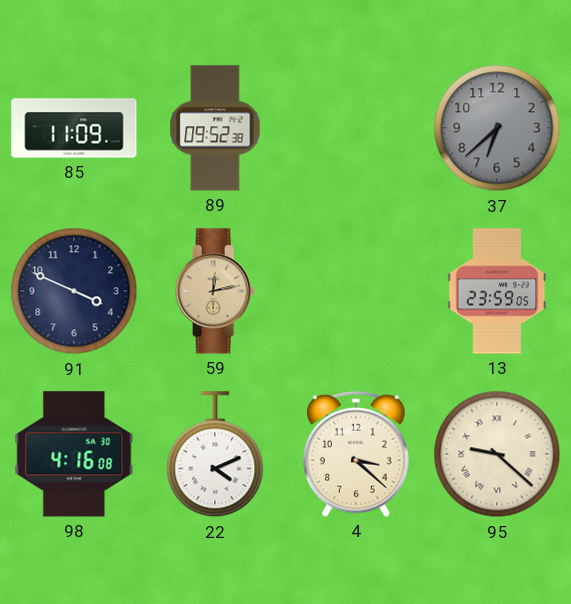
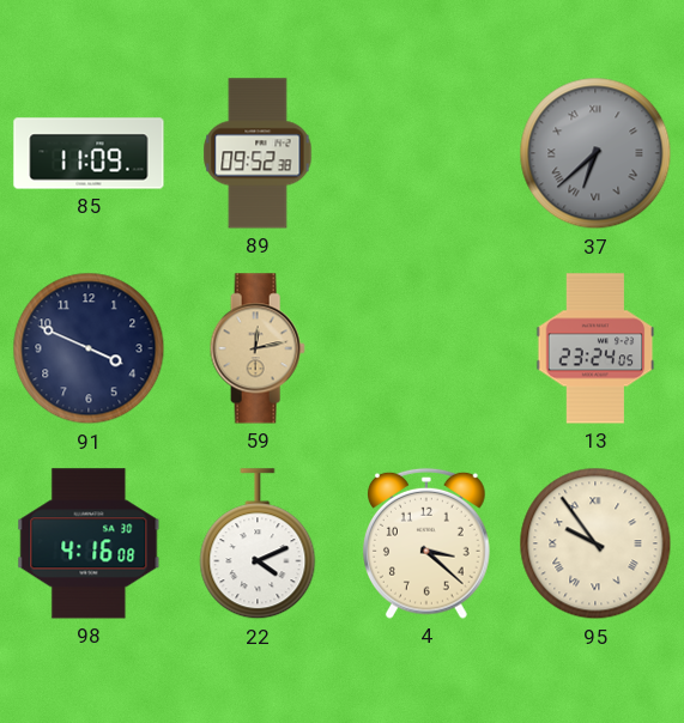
37 numerals: Arabic -> Roman (595, 153)
13: 23:59 -> 23:24 (595, 348)
95: 9:22 -> 9:54 (595, 543)
